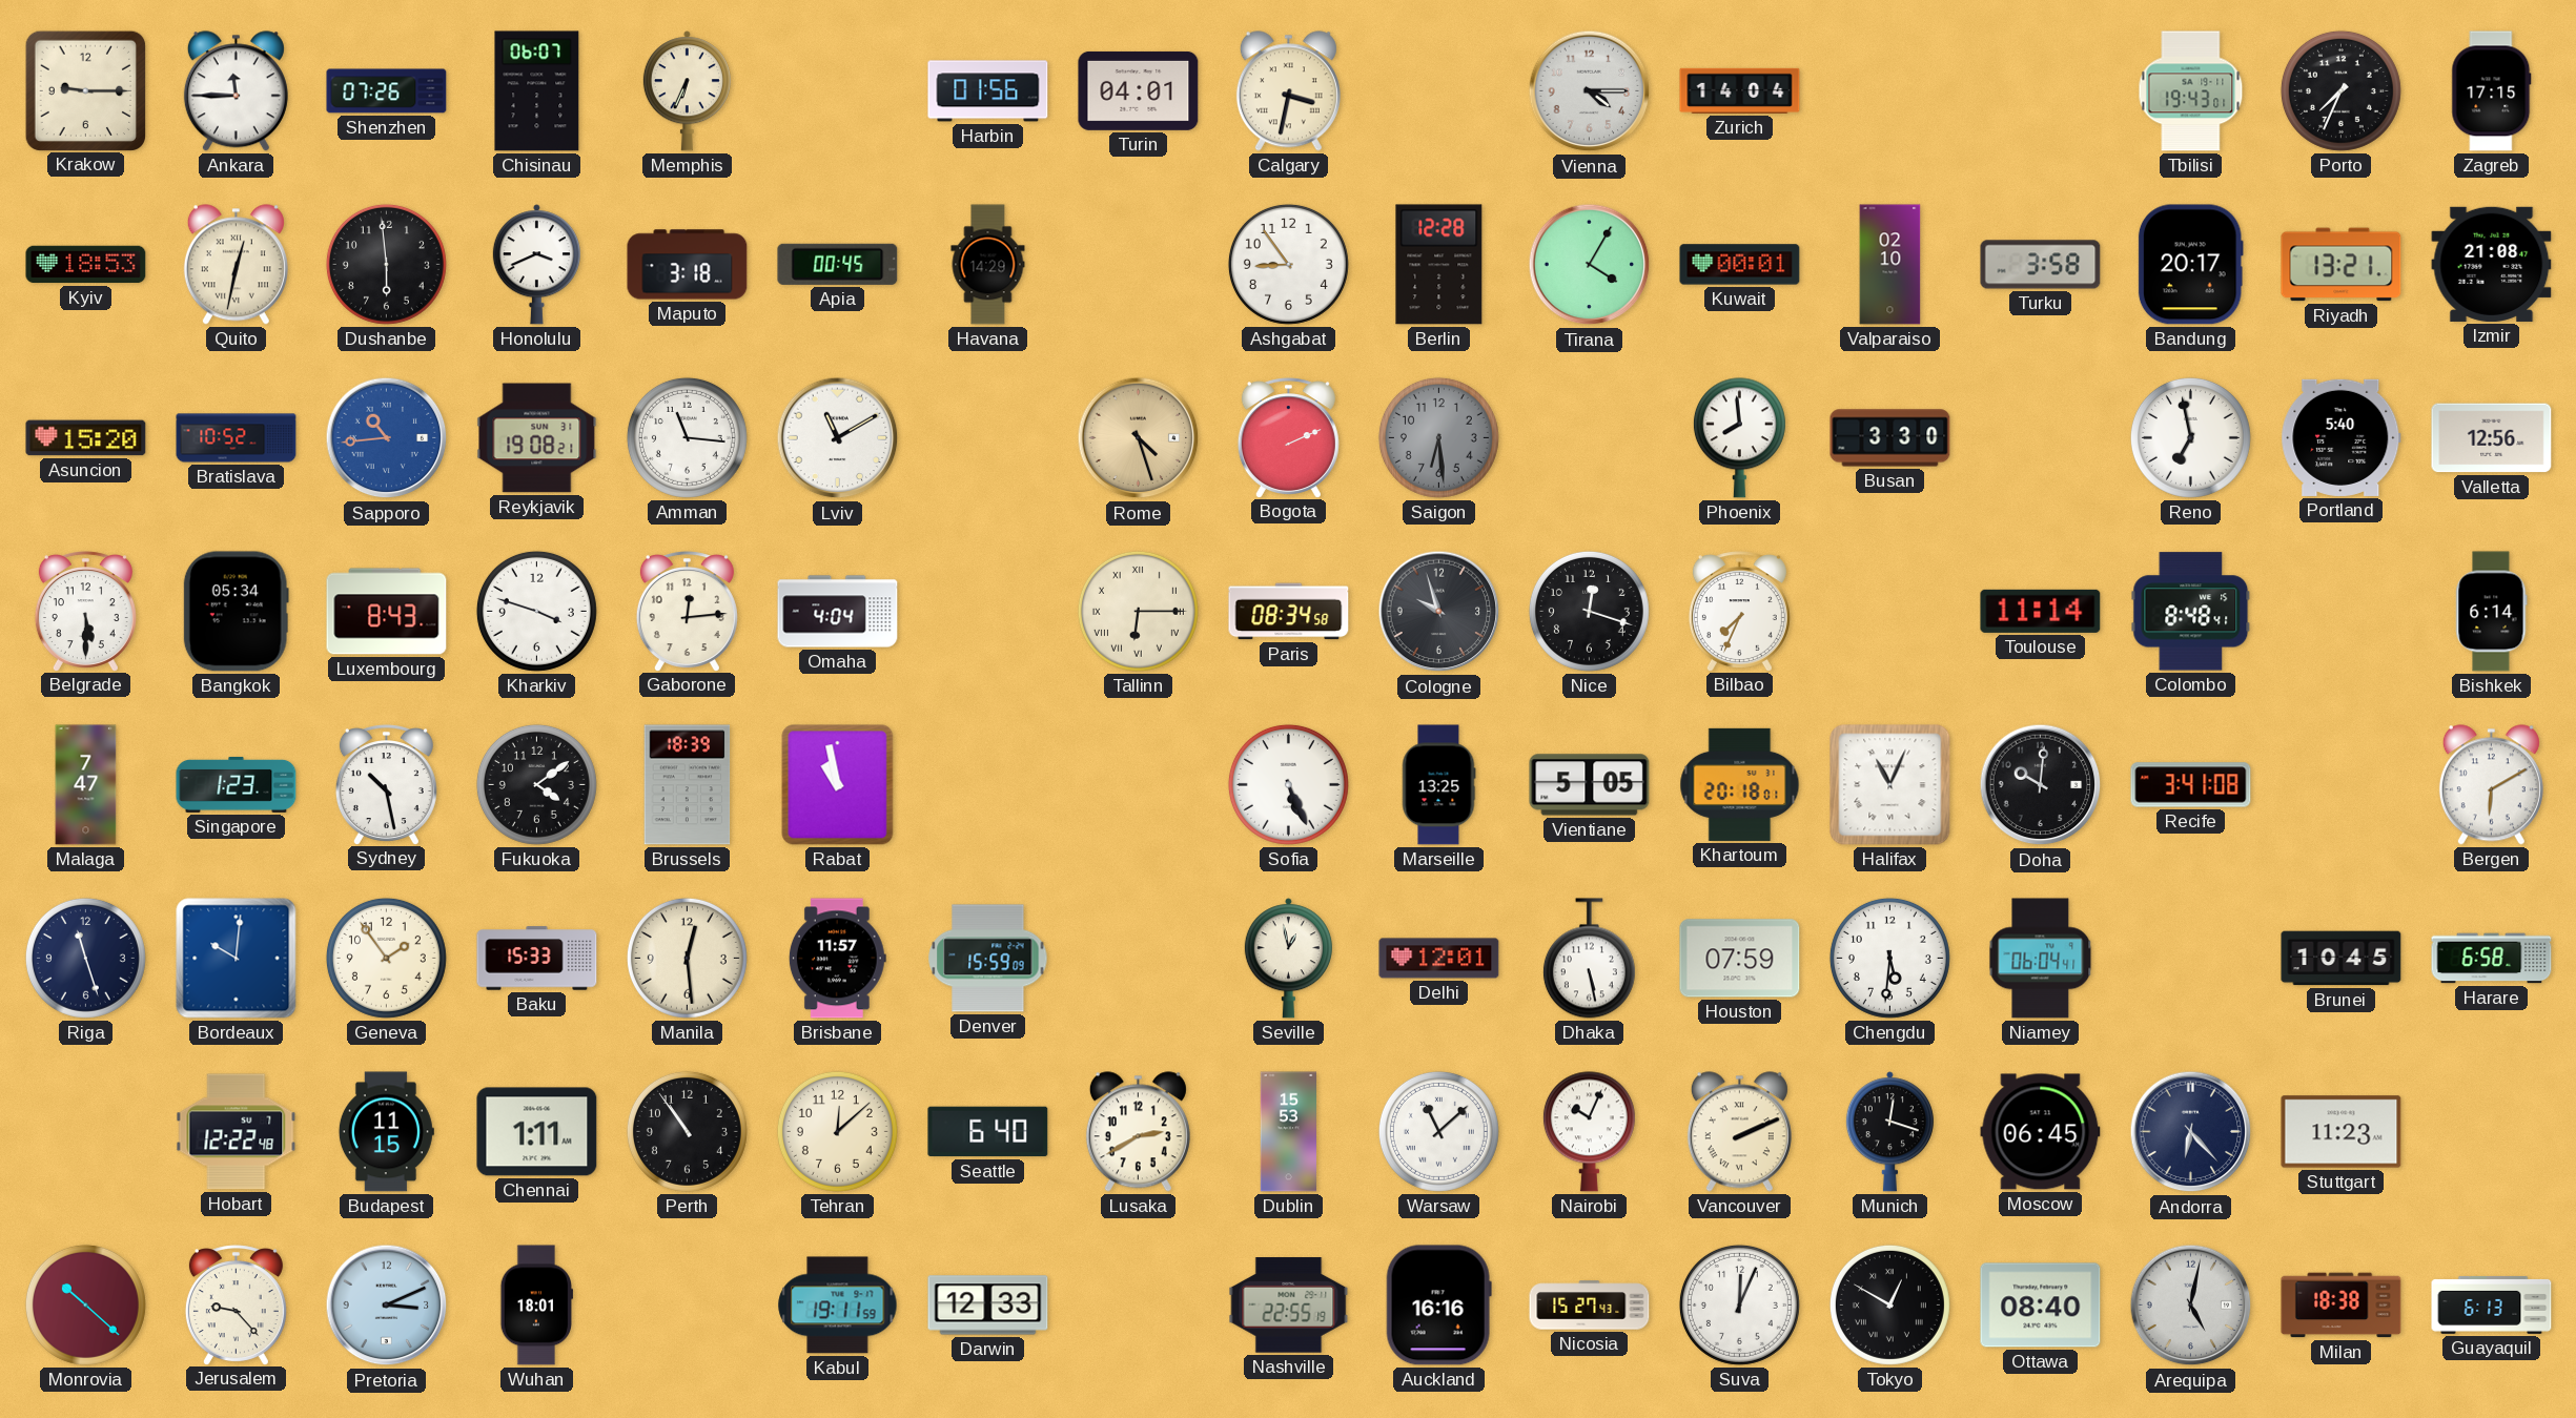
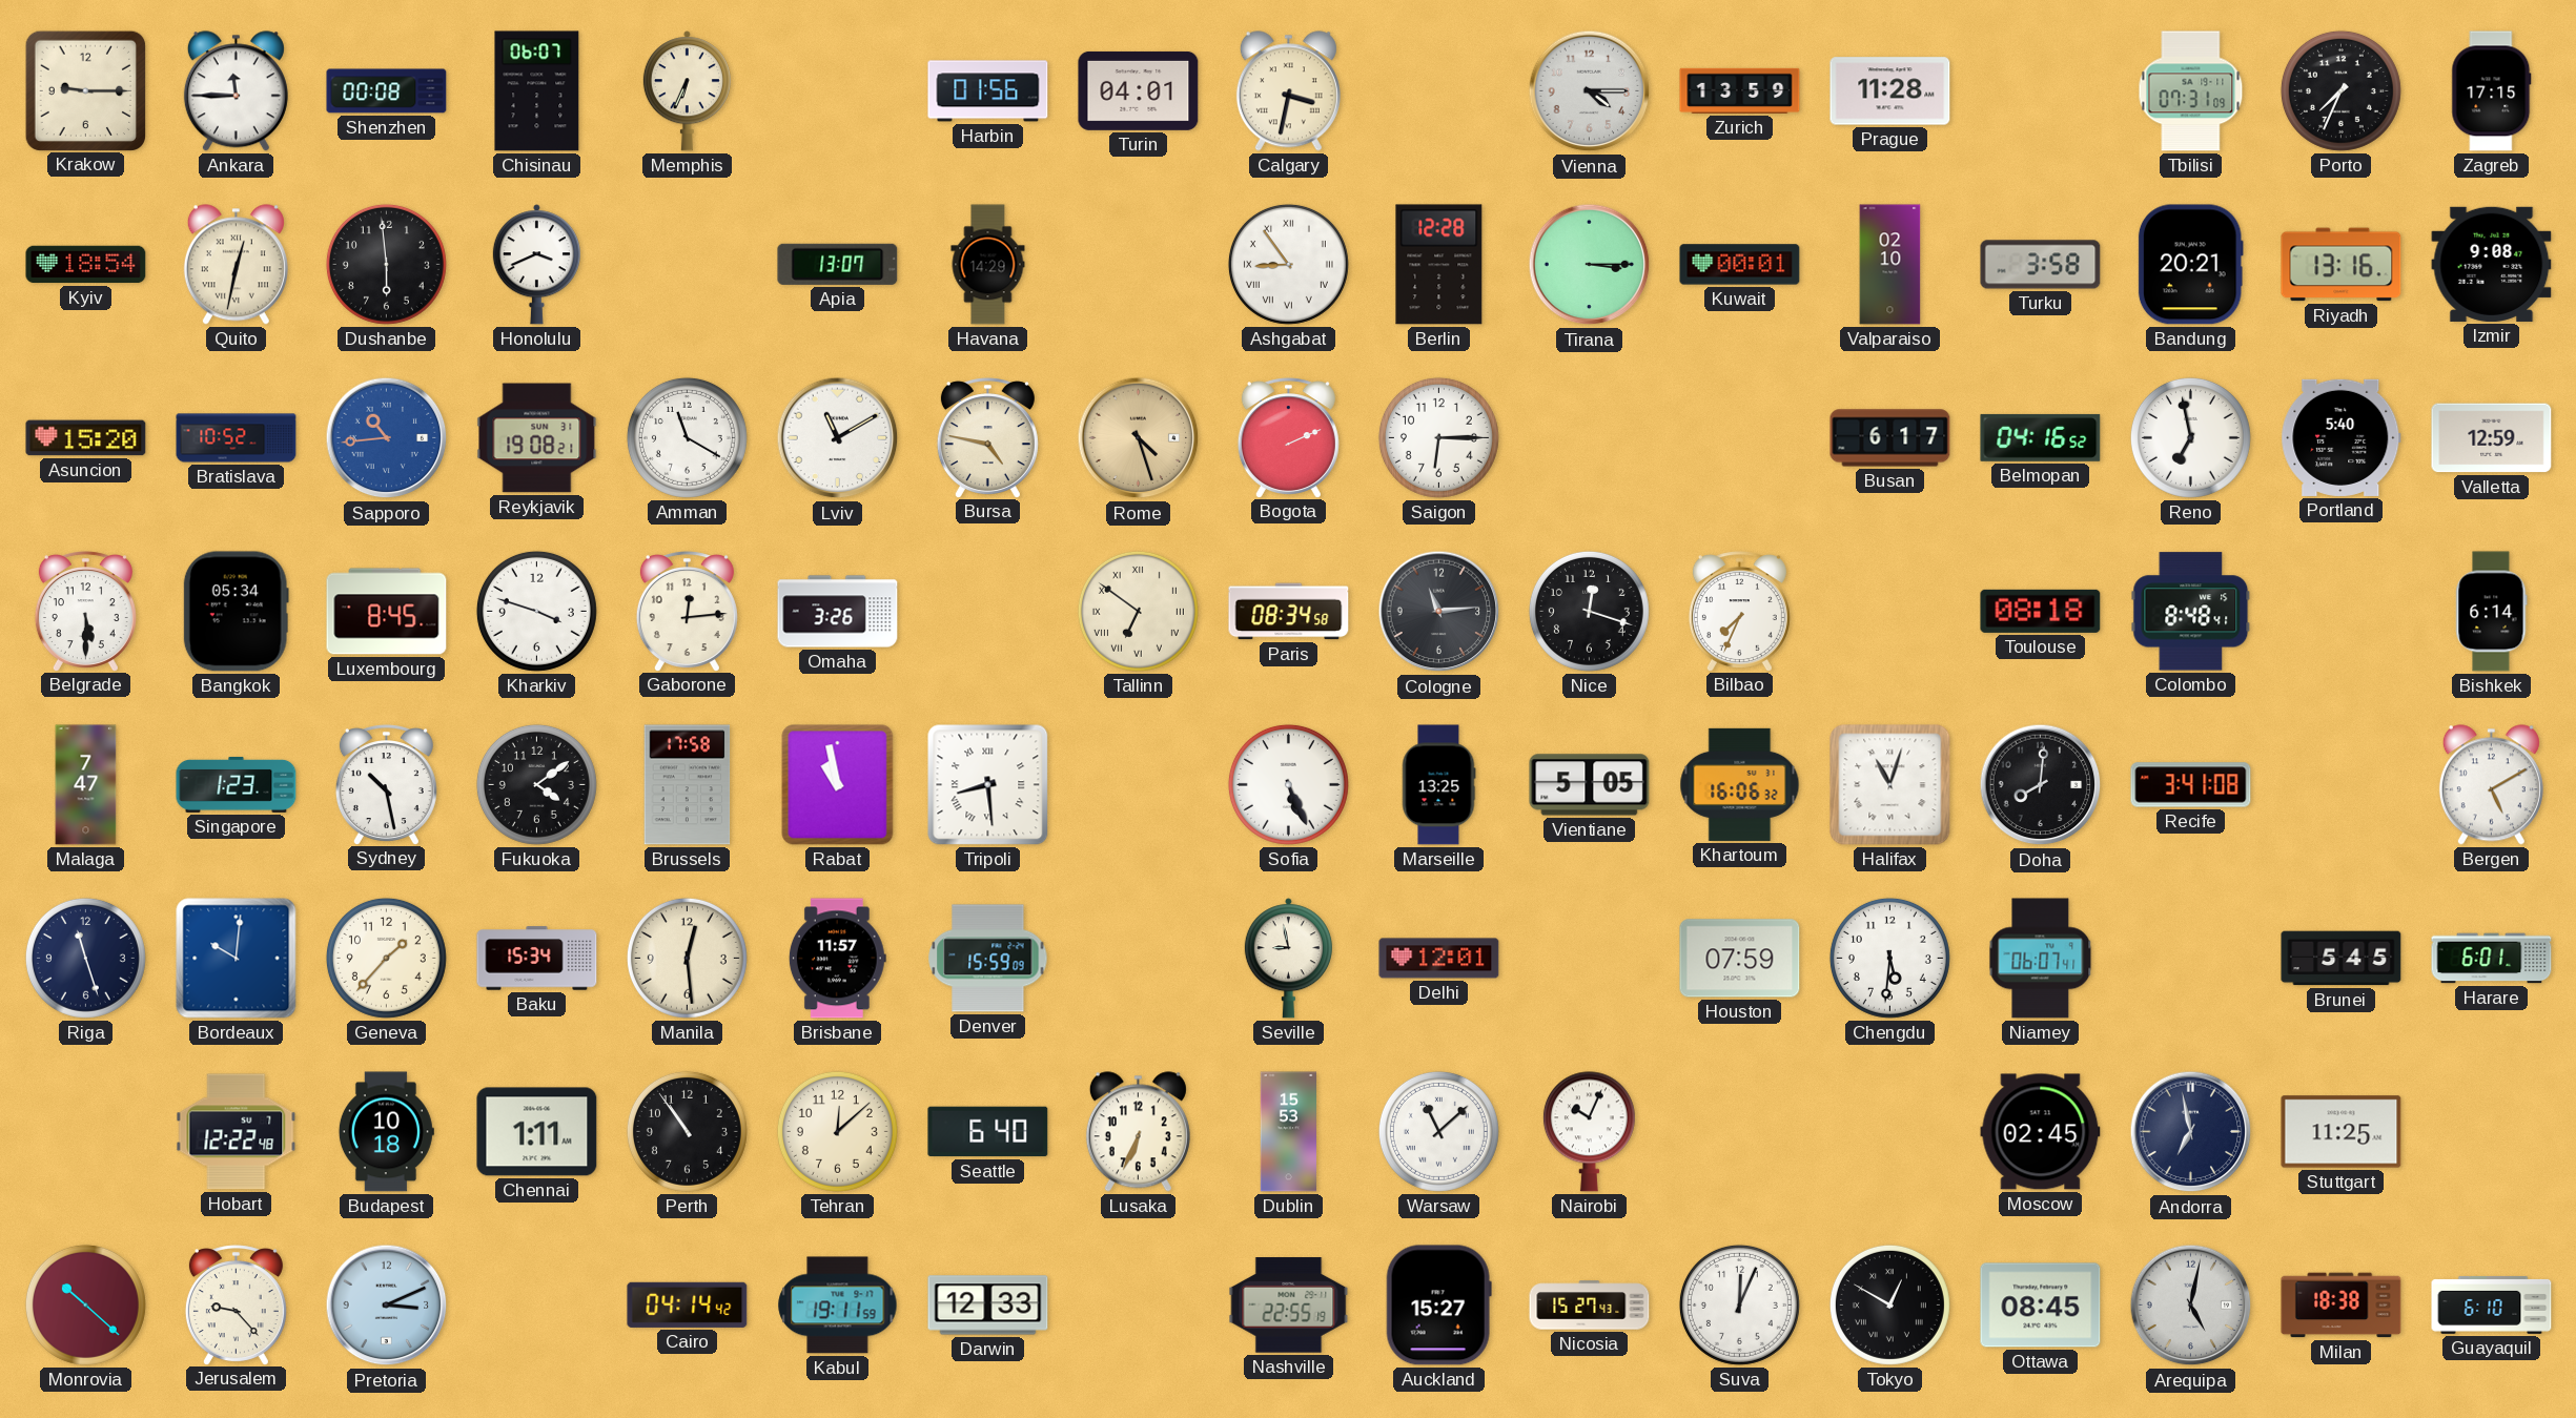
Shenzhen: 07:26 -> 00:08 (387, 91)
Zurich: 14:04 -> 13:59 (1740, 90)
Prague: none -> 11:28 (1890, 91)
Tbilisi: 19:43 -> 07:31 (2191, 91)
Kyiv: 18:53 -> 18:54 (86, 265)
Maputo: 3:18 -> none (688, 265)
Apia: 00:45 -> 13:07 (838, 264)
Ashgabat numerals: Arabic -> Roman (1288, 264)
Tirana: 4:05 -> 3:15 (1590, 265)
Bandung: 20:17 -> 20:21 (2190, 265)
Riyadh: 13:21 -> 13:16 (2342, 265)
Izmir: 21:08 -> 9:08 (2492, 264)
Amman: 11:16 -> 11:20 (687, 437)
Bursa: none -> 4:47 (987, 437)
Saigon: 6:29 -> 6:15 (1438, 437)
Saigon dial: grey -> white (1438, 437)
Phoenix: 7:59 -> none (1739, 438)
Busan: 3:30 -> 6:17 (1890, 438)
Belmopan: none -> 04:16 (2041, 437)
Valletta: 12:56 -> 12:59 (2492, 438)
Luxembourg: 8:43 -> 8:45 (387, 612)
Omaha: 4:04 -> 3:26 (838, 612)
Tallinn: 6:15 -> 6:51 (1138, 611)
Cologne: 9:57 -> 11:14 (1439, 612)
Toulouse: 11:14 -> 08:18 (2041, 611)
Brussels: 18:39 -> 17:58 (688, 785)
Tripoli: none -> 8:29 (988, 785)
Khartoum: 20:18 -> 16:06 (1740, 784)
Halifax: 11:04 -> 11:03 (1890, 785)
Doha: 10:01 -> 8:01 (2041, 785)
Bergen: 6:10 -> 5:10 (2491, 785)
Geneva: 1:54 -> 1:37 (386, 958)
Baku: 15:33 -> 15:34 (537, 959)
Seville: 12:58 -> 8:58 (1288, 959)
Dhaka: 5:28 -> none (1589, 959)
Niamey: 06:04 -> 06:07 (2041, 959)
Brunei: 10:45 -> 5:45 (2342, 959)
Harare: 6:58 -> 6:01 (2492, 959)
Budapest: 11:15 -> 10:18 (386, 1132)
Lusaka: 2:40 -> 6:34 (1138, 1132)
Vancouver: 2:11 -> none (1739, 1132)
Munich: 12:18 -> none (1889, 1132)
Moscow: 06:45 -> 02:45 (2041, 1132)
Andorra: 6:23 -> 6:58 (2191, 1132)
Stuttgart: 11:23 -> 11:25 (2342, 1132)
Wuhan: 18:01 -> none (536, 1306)
Cairo: none -> 04:14 (688, 1304)
Auckland: 16:16 -> 15:27 (1438, 1306)
Ottawa: 08:40 -> 08:45 (2041, 1306)
Guayaquil: 6:13 -> 6:10 (2492, 1304)
